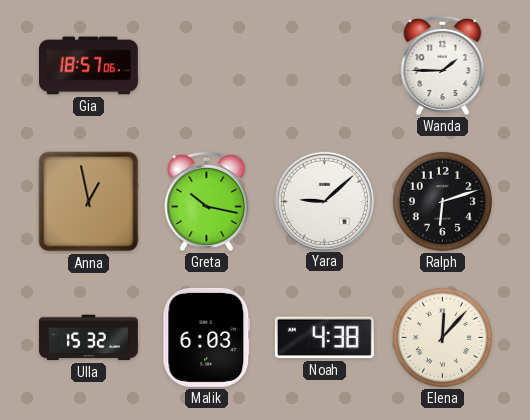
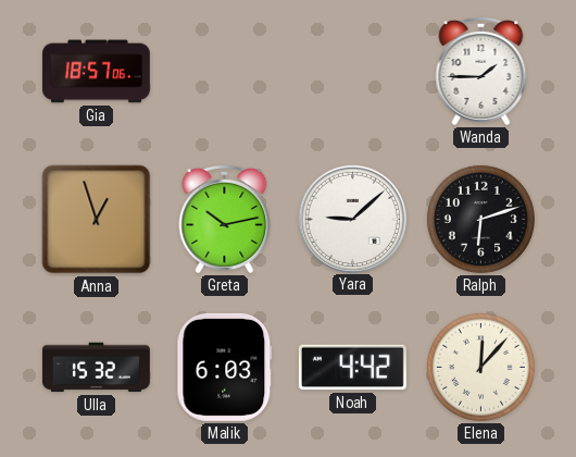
Anna: 12:58 -> 12:57 (97, 220)
Greta: 10:17 -> 10:13 (225, 219)
Noah: 4:38 -> 4:42 (352, 368)
